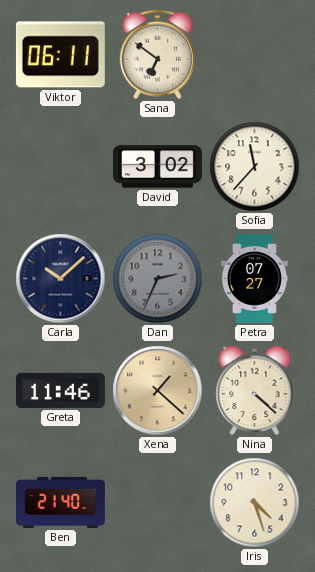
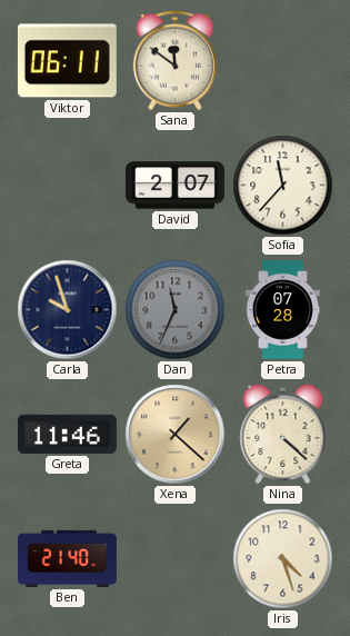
Sana: 6:51 -> 11:51 (174, 61)
David: 3:02 -> 2:07 (174, 186)
Carla: 10:08 -> 9:57 (68, 310)
Dan: 2:34 -> 11:34 (176, 310)
Petra: 07:27 -> 07:28 (282, 310)
